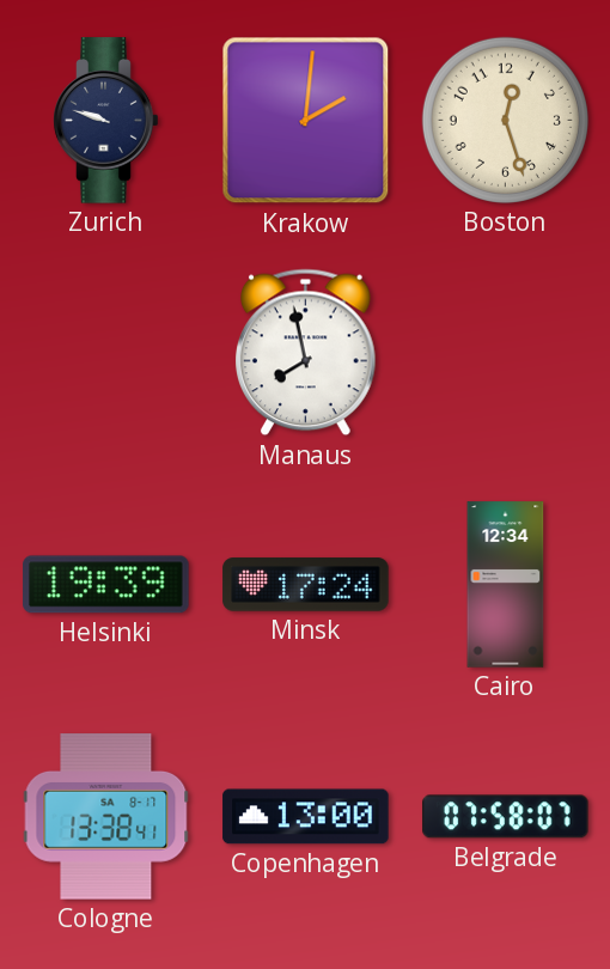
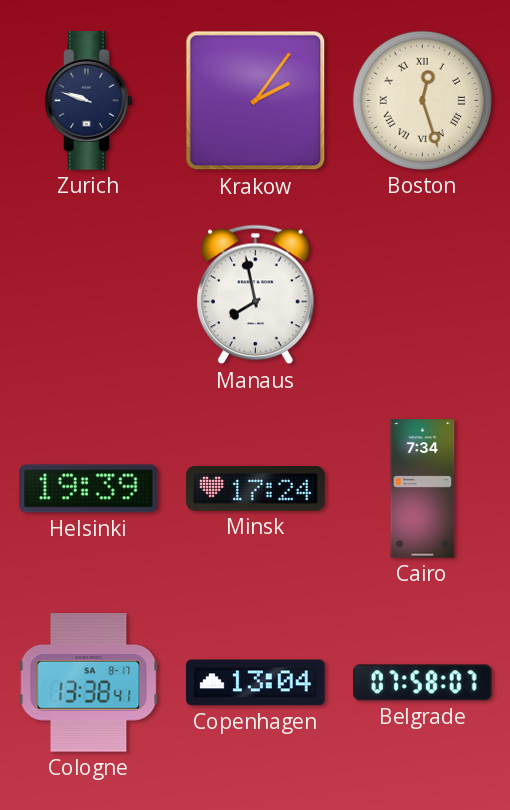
Krakow: 2:01 -> 2:06 (256, 101)
Boston numerals: Arabic -> Roman (422, 100)
Cairo: 12:34 -> 7:34 (423, 489)
Copenhagen: 13:00 -> 13:04 (256, 683)
